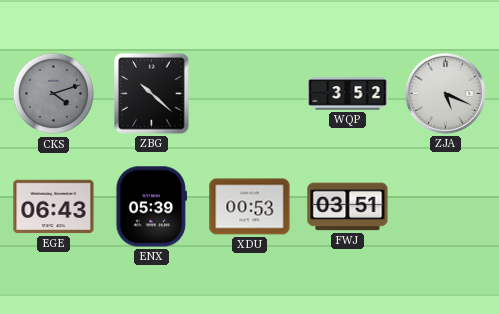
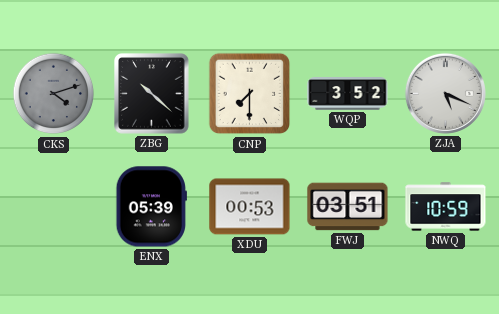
CNP: none -> 7:30 (250, 94)
EGE: 06:43 -> none (54, 207)
NWQ: none -> 10:59 (446, 207)
